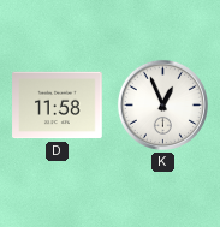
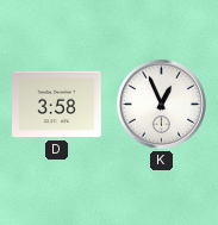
D: 11:58 -> 3:58 (57, 105)
